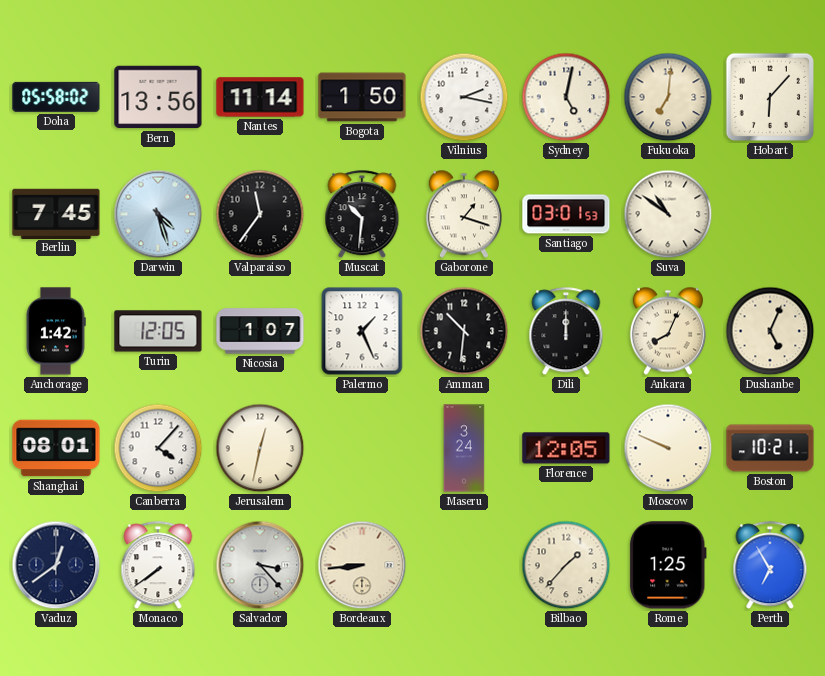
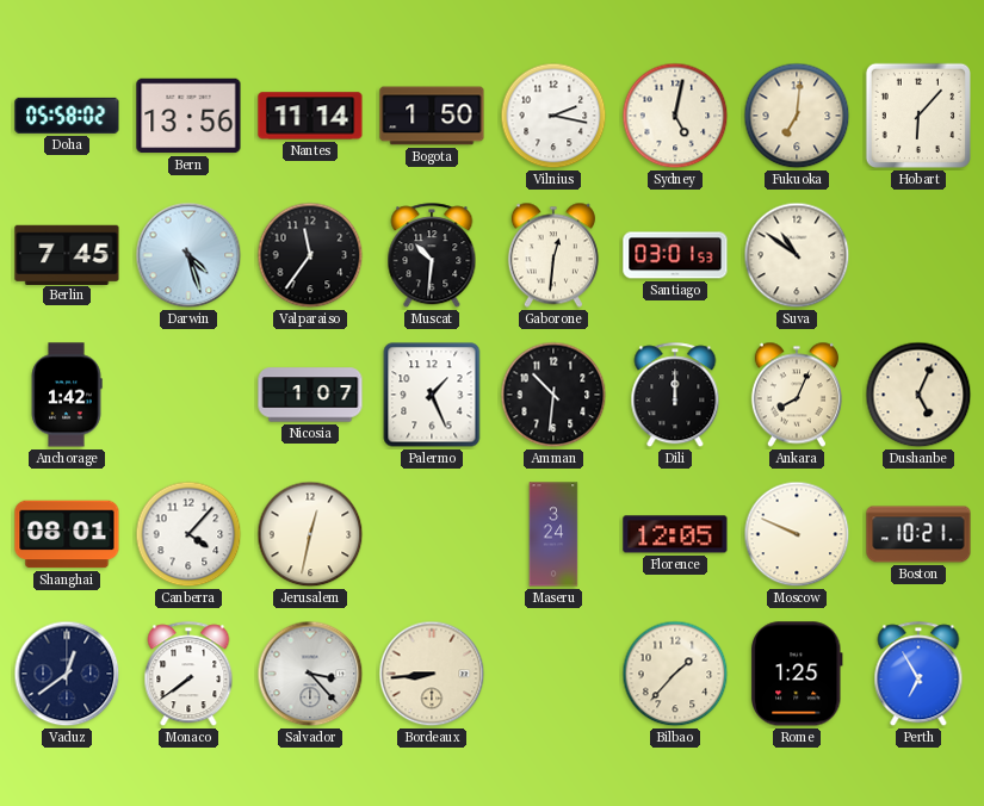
Gaborone: 1:18 -> 12:31 (553, 255)
Turin: 12:05 -> none (158, 331)
